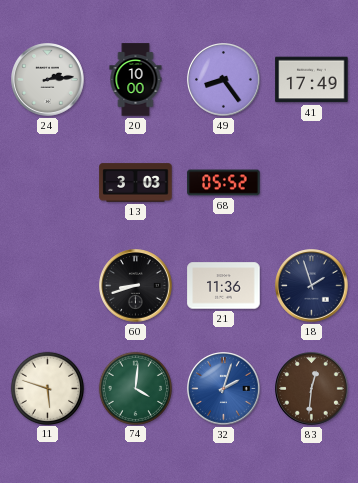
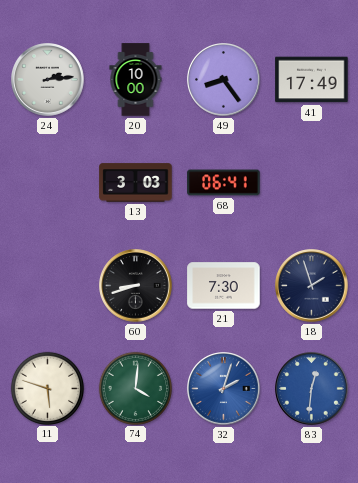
68: 05:52 -> 06:41 (224, 183)
21: 11:36 -> 7:30 (224, 286)
83 dial: brown -> blue (312, 389)
